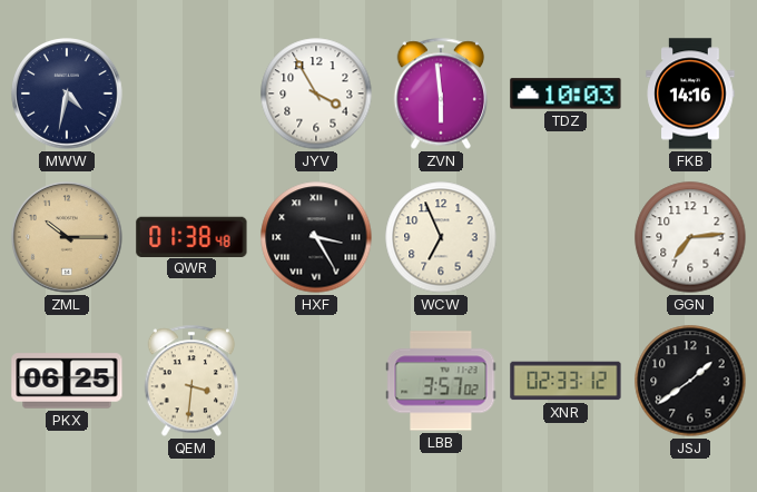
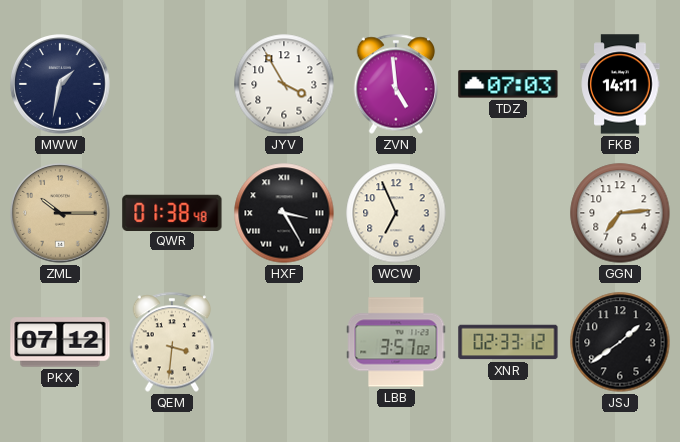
MWW: 4:32 -> 1:32 (60, 84)
ZVN: 5:59 -> 4:59 (396, 84)
TDZ: 10:03 -> 07:03 (508, 84)
FKB: 14:16 -> 14:11 (620, 84)
PKX: 06:25 -> 07:12 (60, 342)
